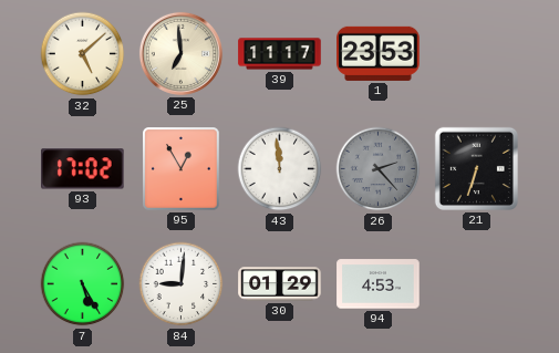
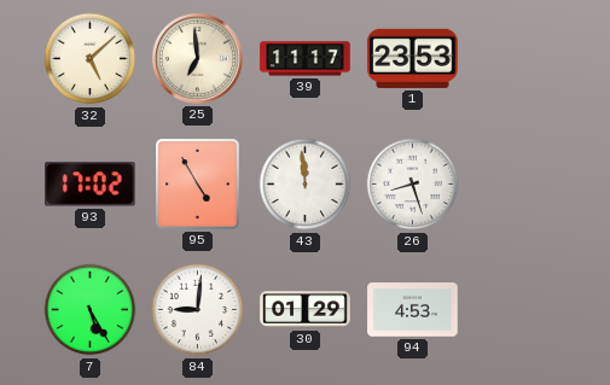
95: 12:55 -> 4:55 (198, 185)
26: 2:23 -> 8:27 (413, 185)
26 dial: grey -> white (413, 185)
21: 6:33 -> none (476, 168)
